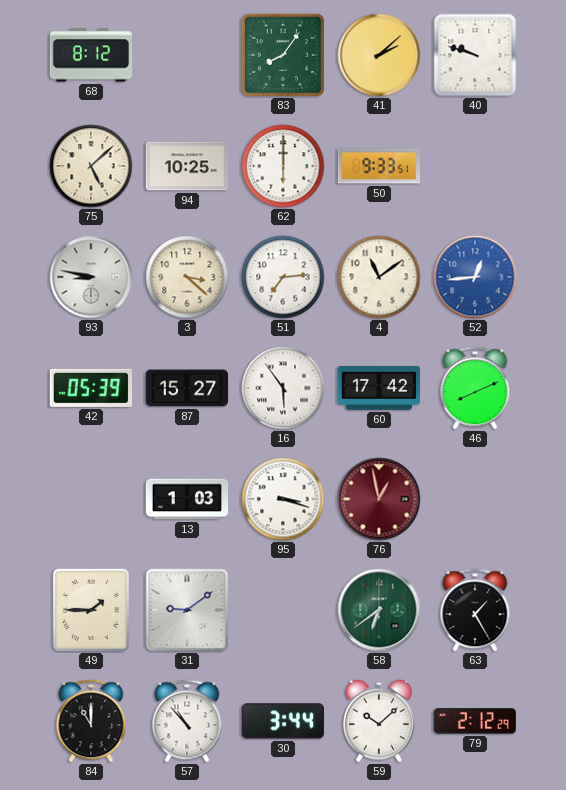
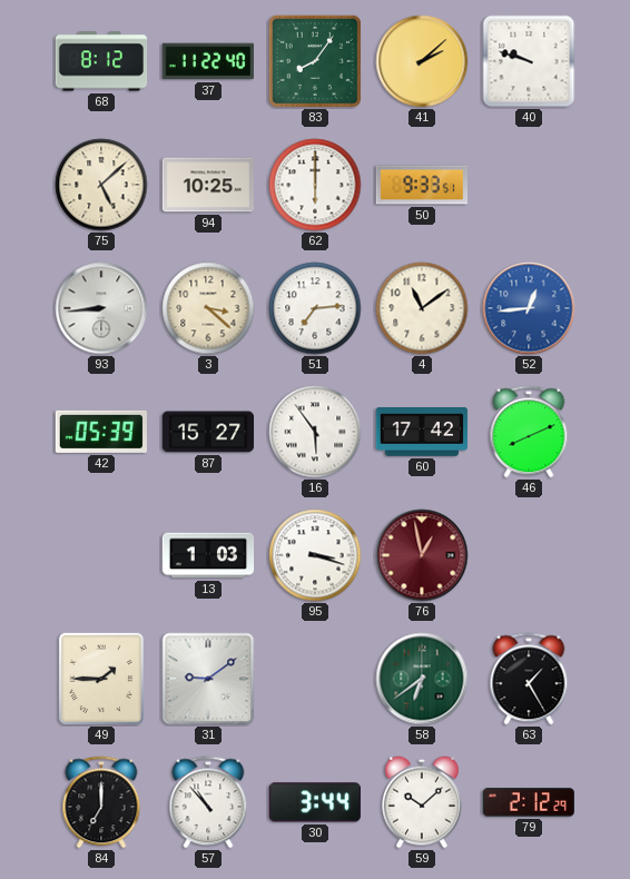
37: none -> 11:22 (207, 61)
93: 8:47 -> 8:44 (101, 308)
84: 11:00 -> 7:00 (101, 802)
